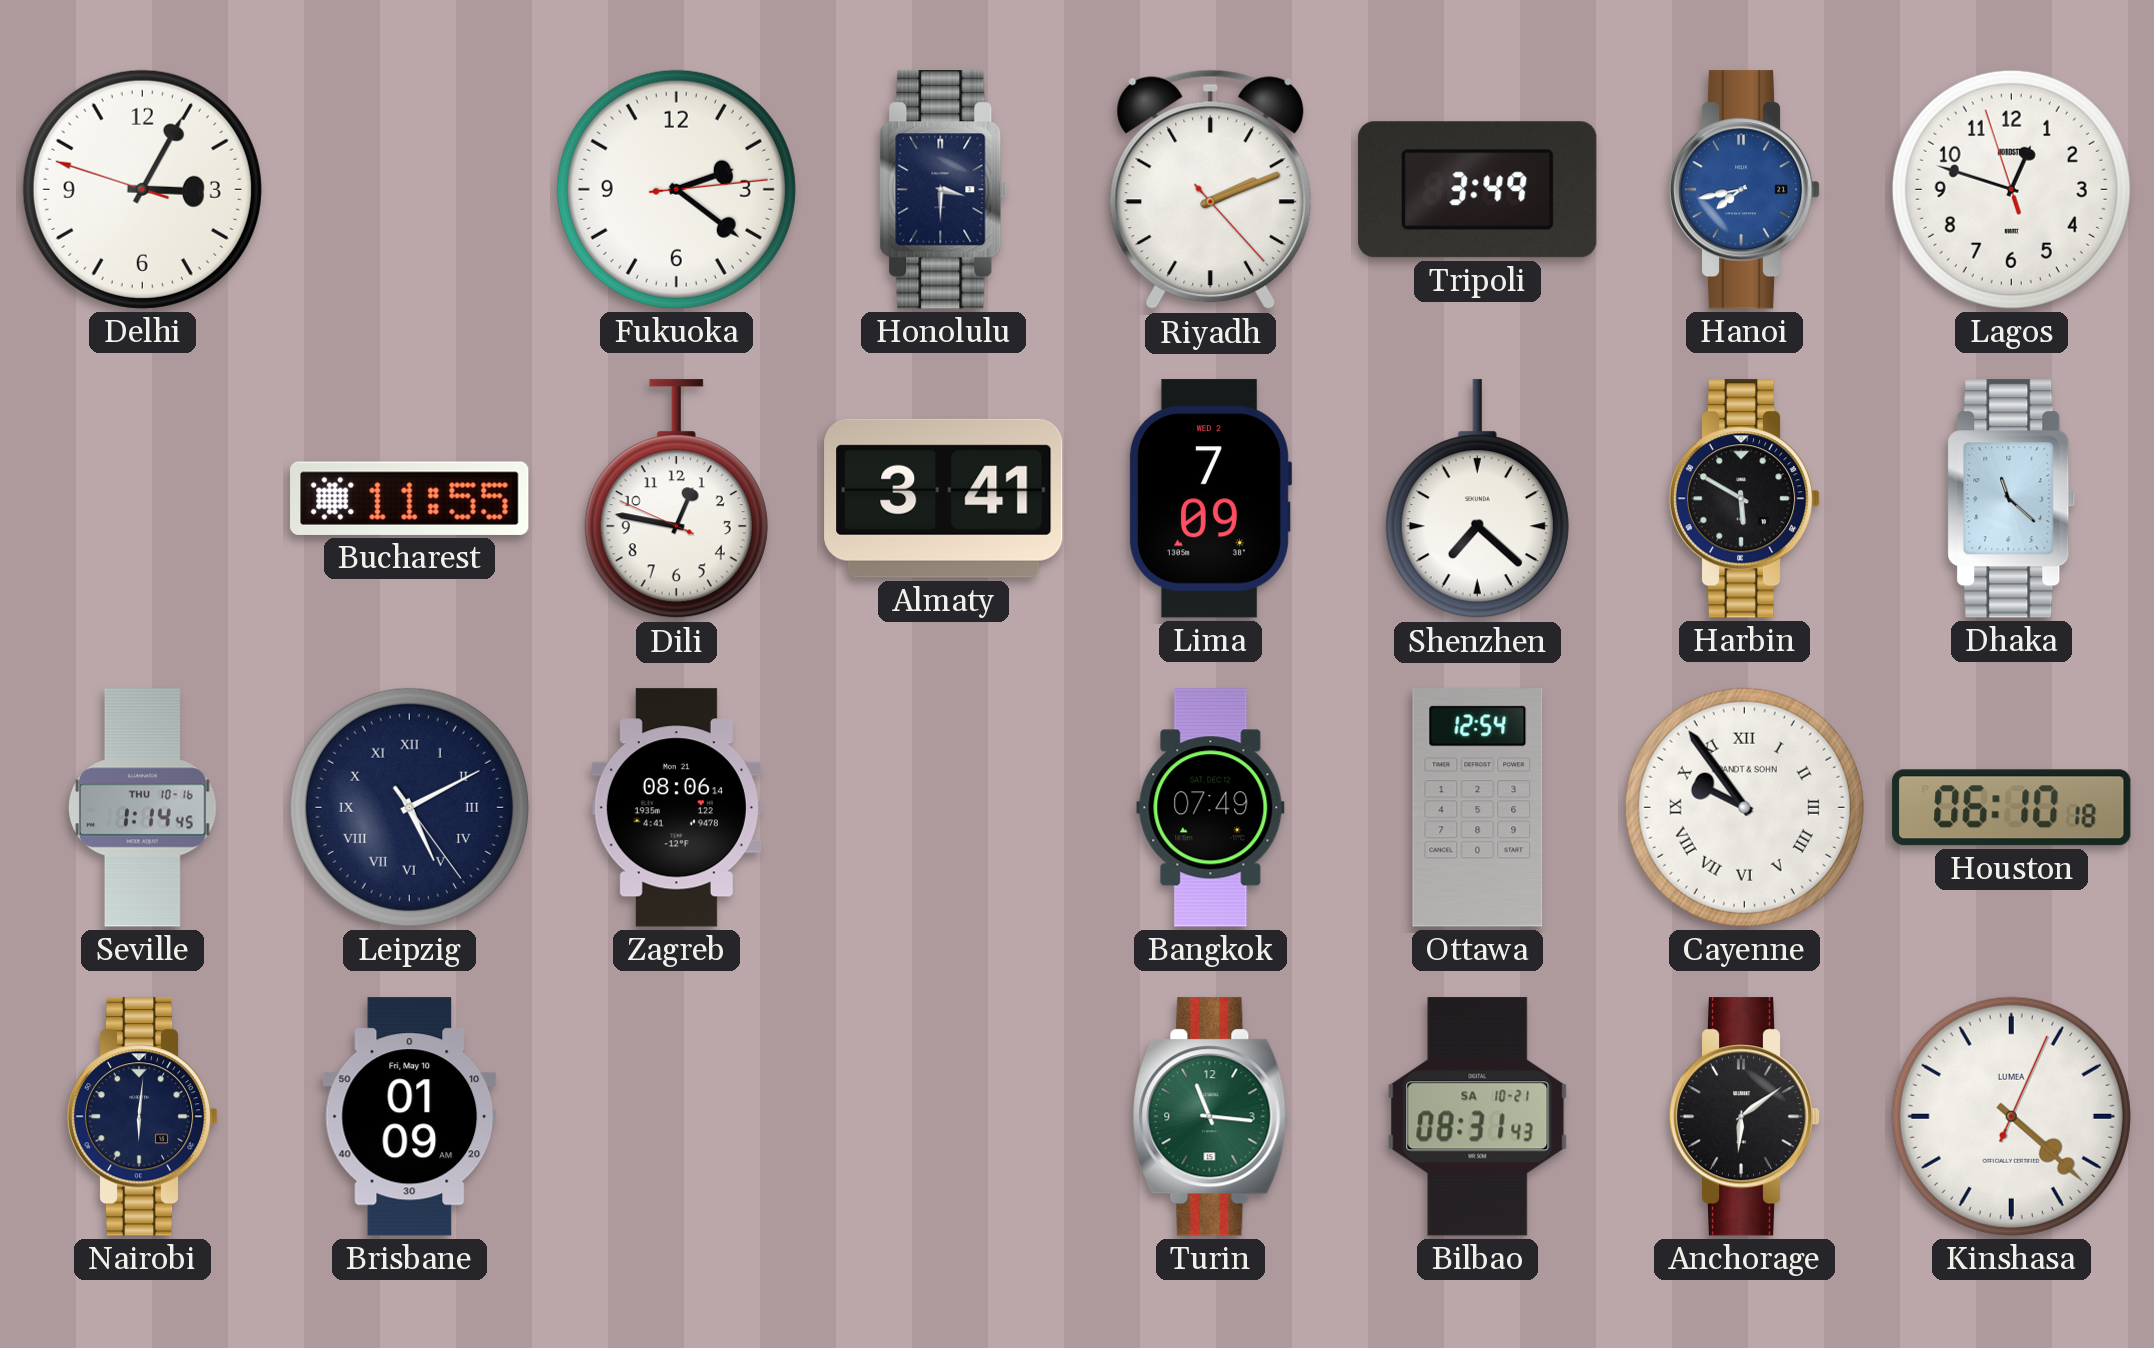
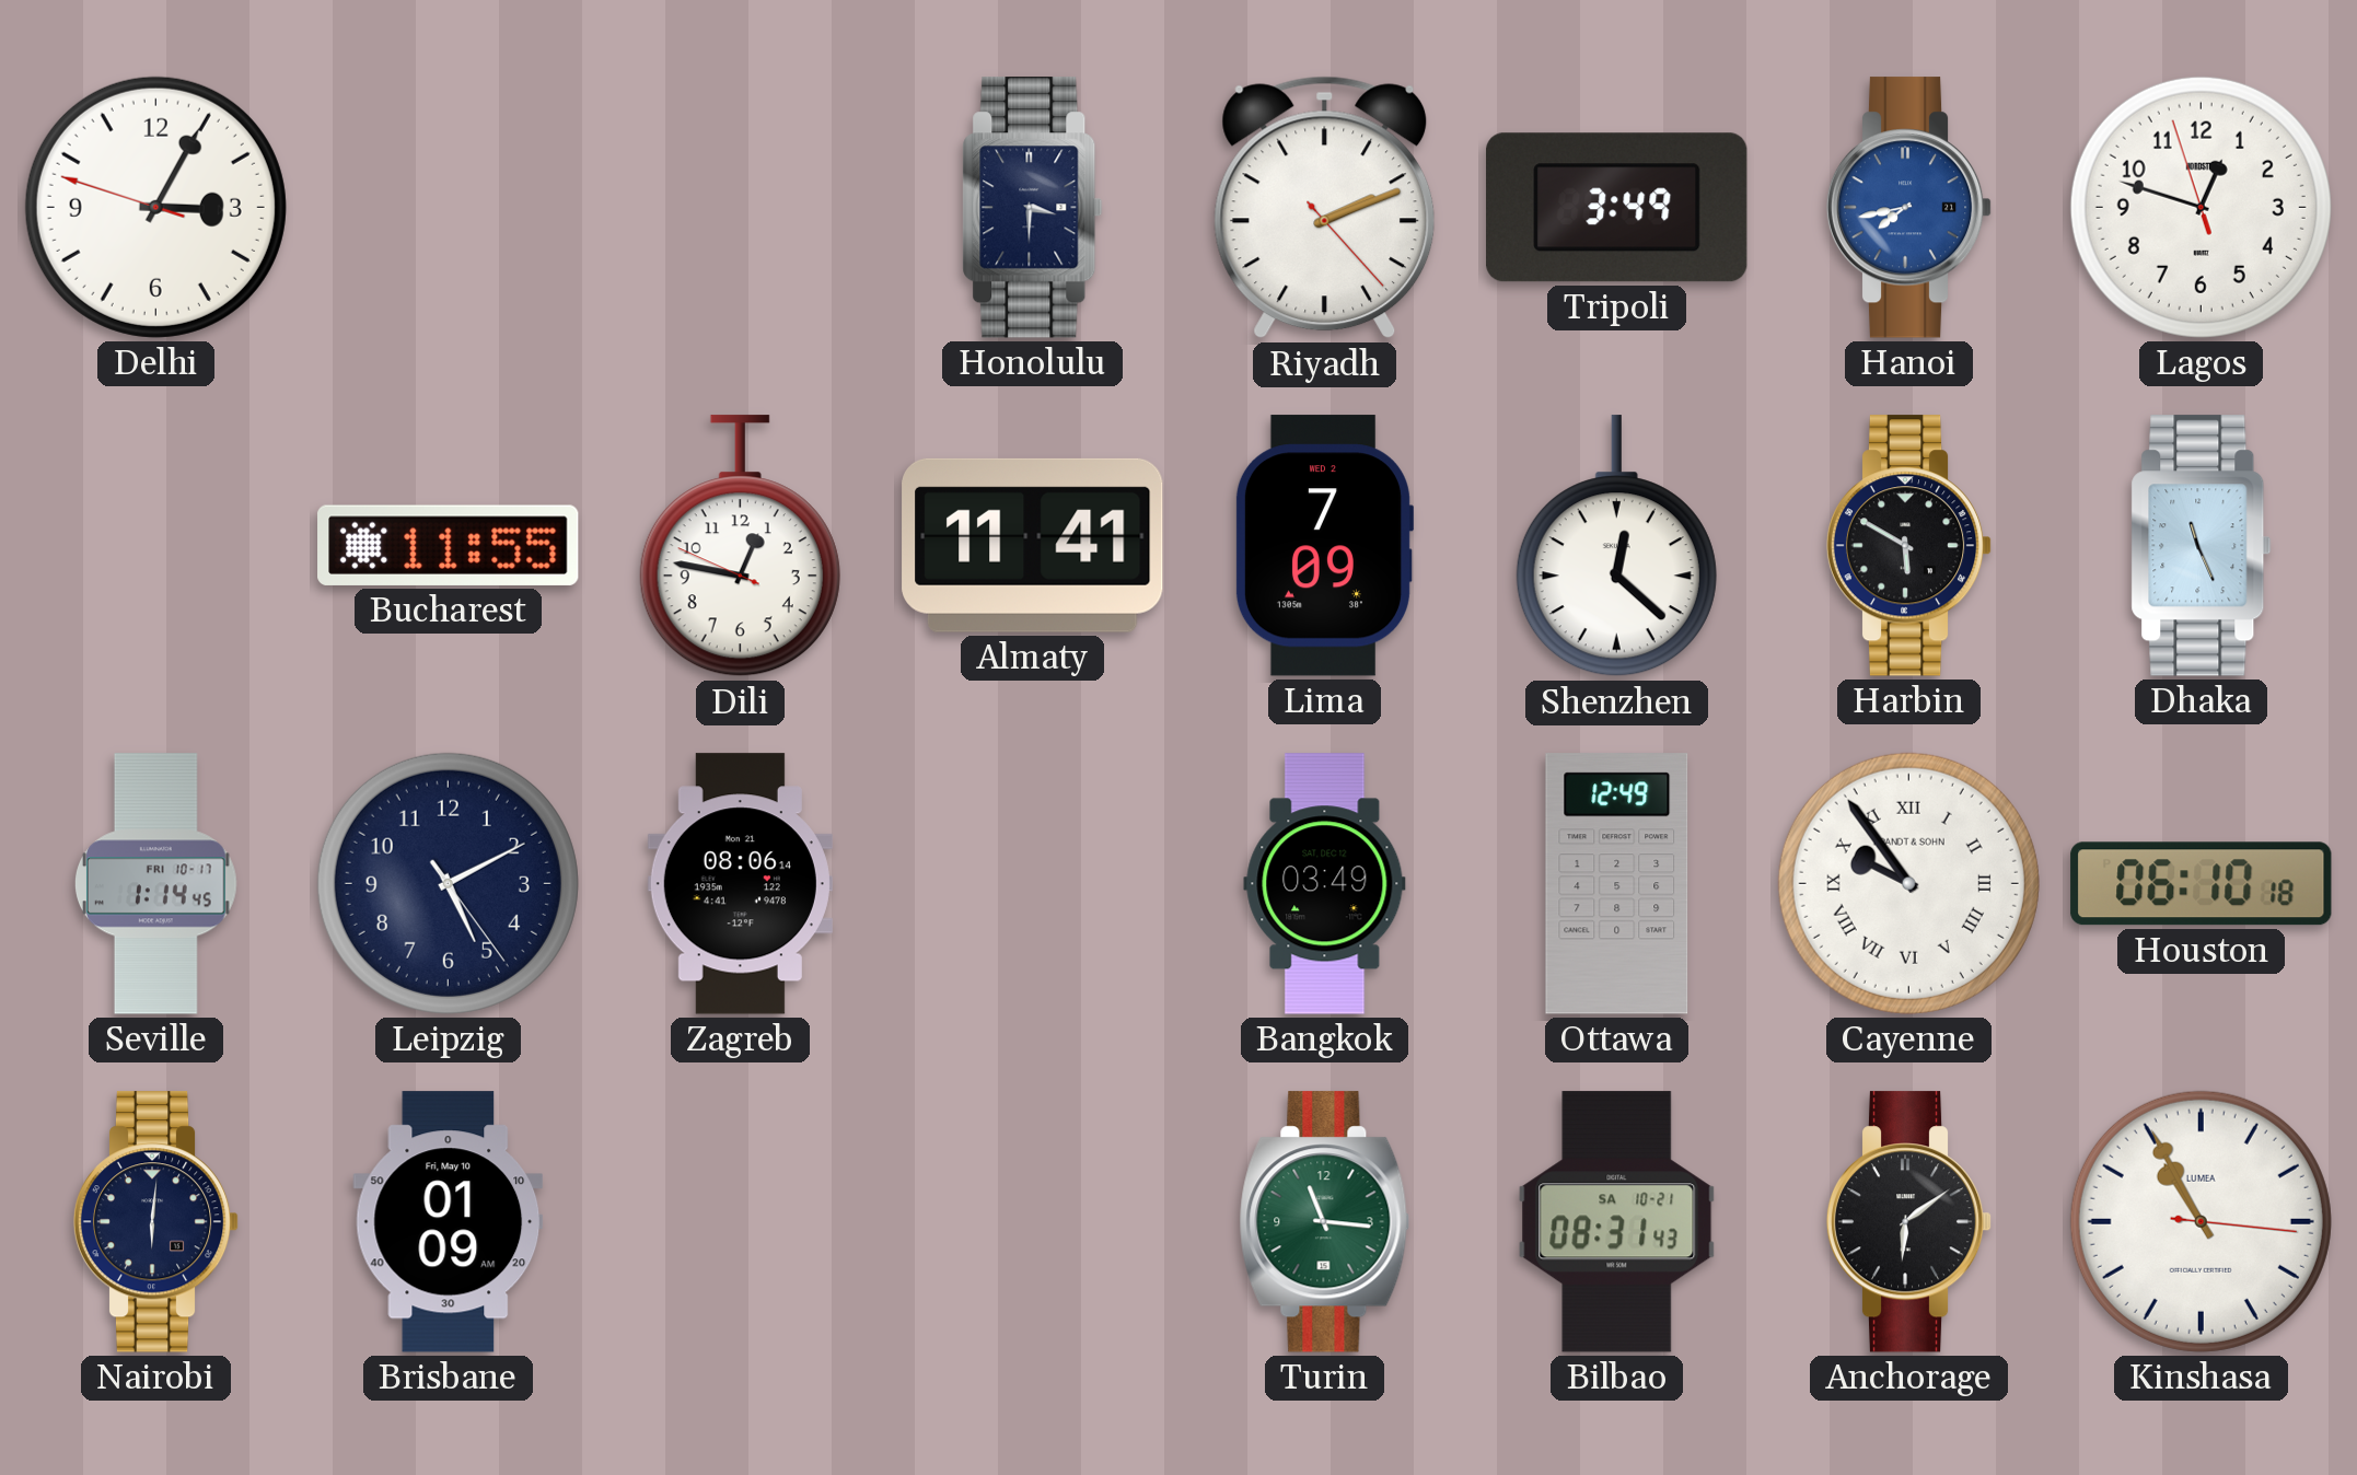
Fukuoka: 2:21 -> none (676, 189)
Almaty: 3:41 -> 11:41 (1033, 545)
Shenzhen: 7:22 -> 12:22 (1616, 546)
Dhaka: 11:22 -> 11:26 (2202, 546)
Seville date: THU 10-16 -> FRI 10-17 (155, 884)
Leipzig numerals: Roman -> Arabic (448, 883)
Bangkok: 07:49 -> 03:49 (1325, 884)
Ottawa: 12:54 -> 12:49 (1617, 884)
Kinshasa: 4:22 -> 10:55 (2201, 1221)
